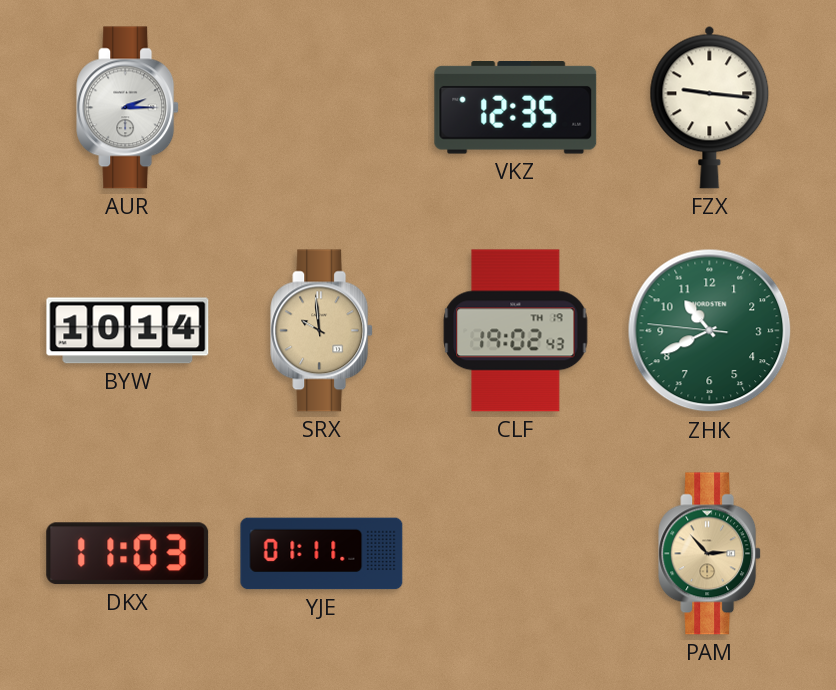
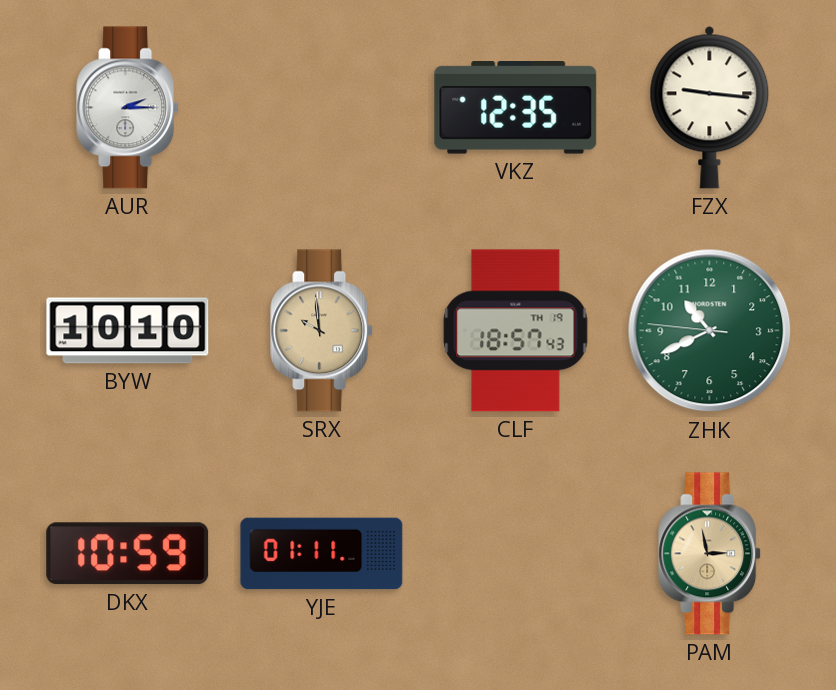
BYW: 10:14 -> 10:10 (128, 331)
CLF: 19:02 -> 18:57 (516, 331)
DKX: 11:03 -> 10:59 (128, 554)
PAM: 2:53 -> 2:58 (710, 554)
